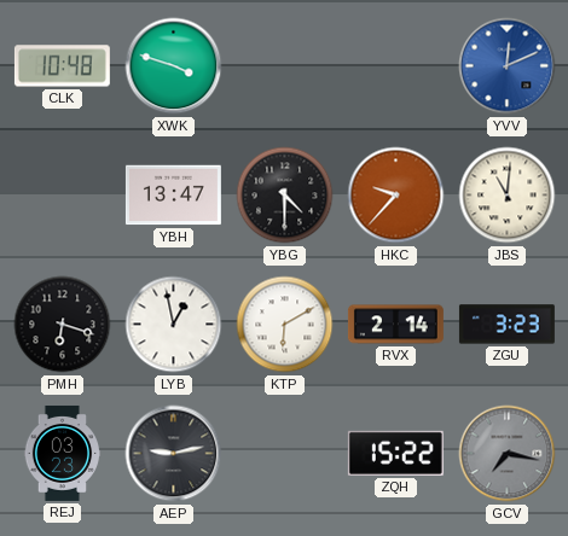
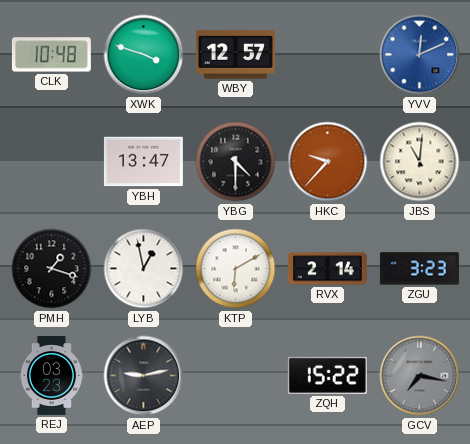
WBY: none -> 12:57 (235, 55)
PMH: 6:18 -> 1:18 (52, 269)
